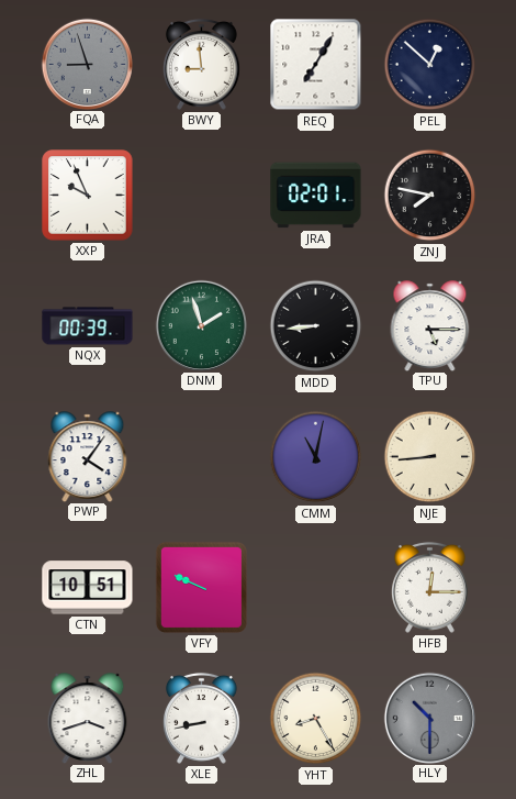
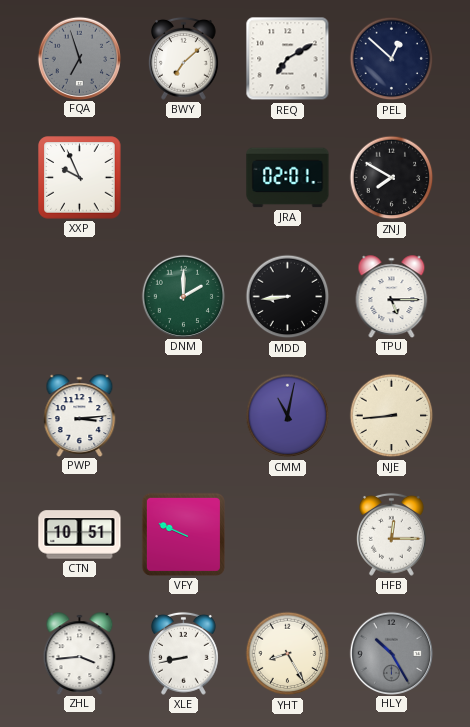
FQA: 8:57 -> 6:57 (79, 58)
BWY: 8:59 -> 7:08 (184, 58)
REQ: 7:05 -> 7:10 (288, 59)
ZNJ: 7:47 -> 7:50 (392, 178)
NQX: 00:39 -> none (88, 326)
DNM: 1:57 -> 2:00 (183, 296)
PWP: 4:06 -> 3:14 (80, 415)
ZHL: 3:42 -> 3:44 (80, 653)
HLY: 10:30 -> 10:25 (391, 653)
